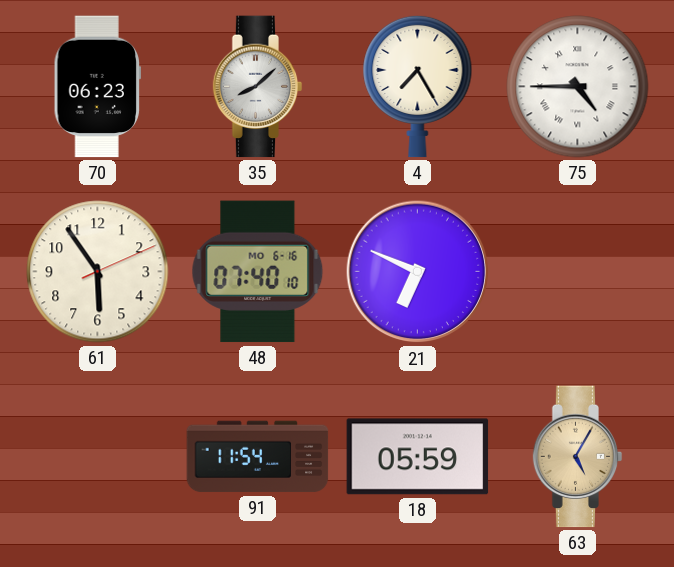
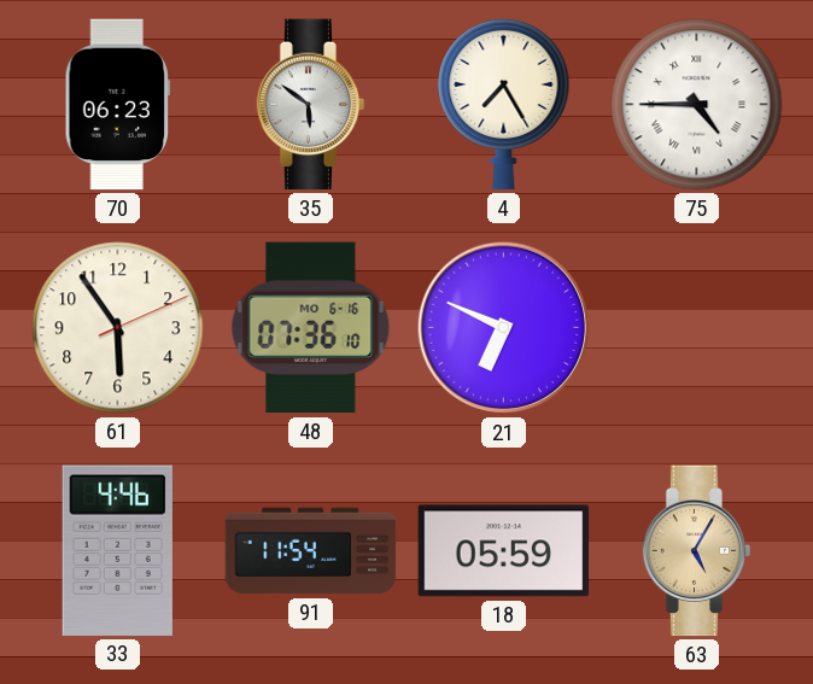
35: 8:08 -> 5:51 (311, 105)
48: 07:40 -> 07:36 (311, 328)
33: none -> 4:46 (117, 550)
